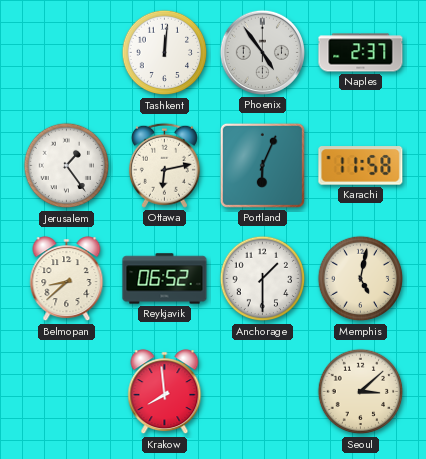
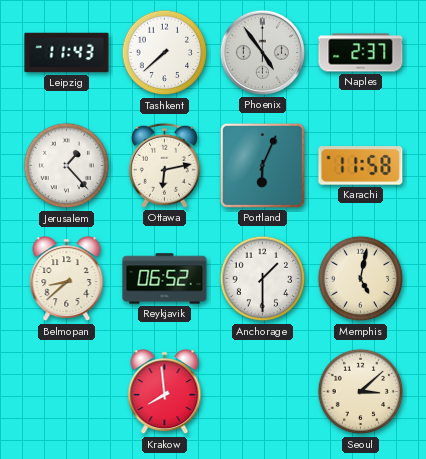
Leipzig: none -> 11:43 (67, 53)
Tashkent: 12:01 -> 7:38 (165, 53)
Jerusalem: 1:24 -> 1:23 (67, 166)
